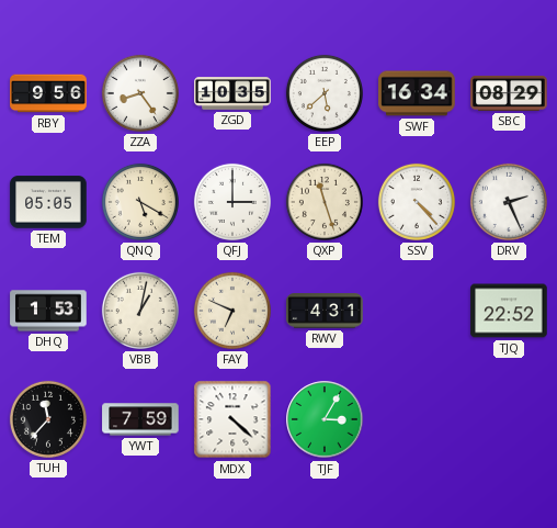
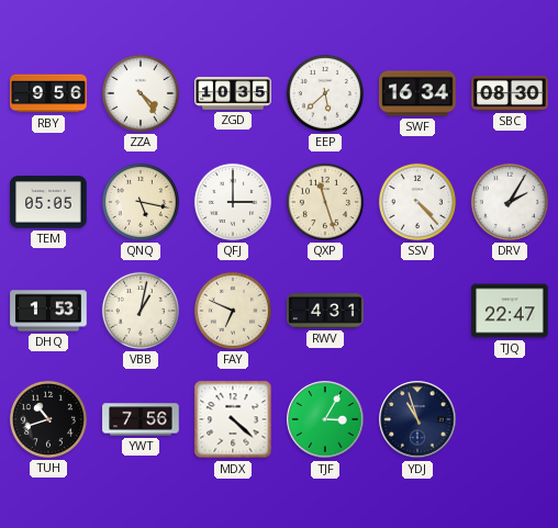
ZZA: 8:24 -> 4:24 (141, 93)
SBC: 08:29 -> 08:30 (510, 93)
QNQ: 5:20 -> 5:17 (141, 202)
DRV: 2:26 -> 2:05 (510, 202)
TJQ: 22:52 -> 22:47 (510, 311)
TUH: 11:37 -> 10:42 (48, 419)
YWT: 7:59 -> 7:56 (141, 419)
YDJ: none -> 10:57 (417, 419)
